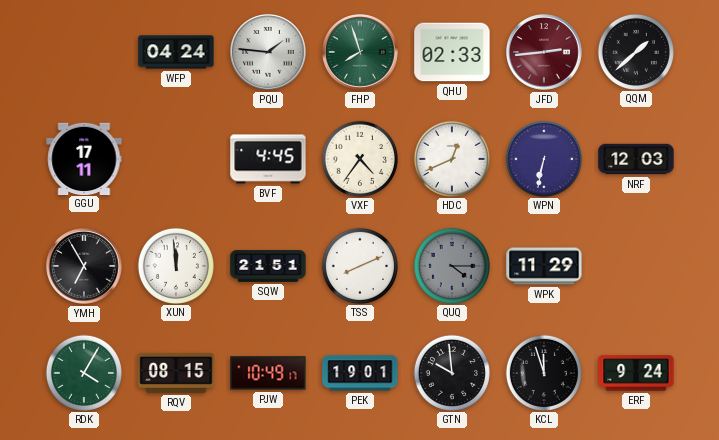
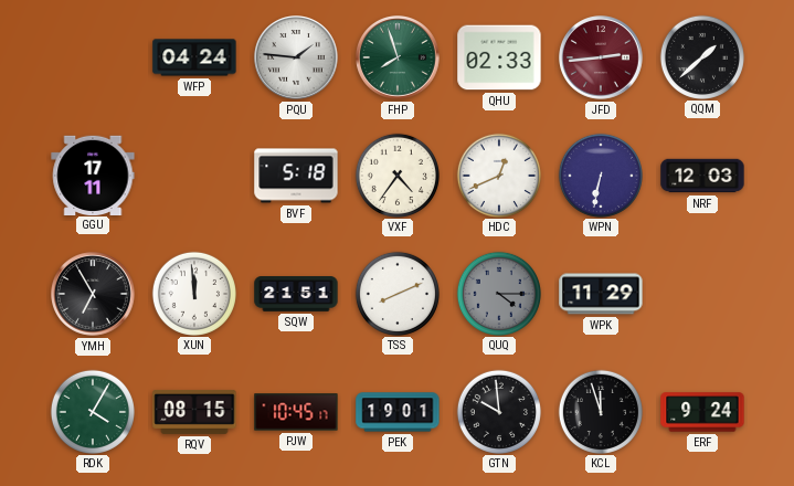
BVF: 4:45 -> 5:18 (296, 176)
PJW: 10:49 -> 10:45 (296, 412)
